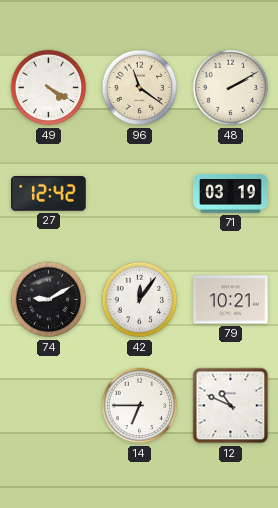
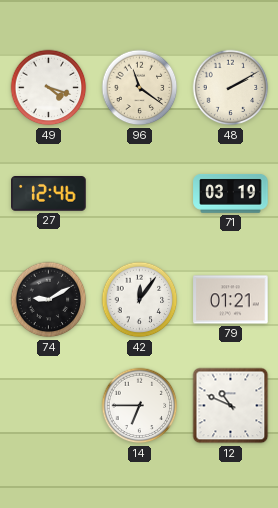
49: 4:20 -> 4:18 (49, 88)
27: 12:42 -> 12:46 (49, 194)
79: 10:21 -> 01:21 (231, 300)
